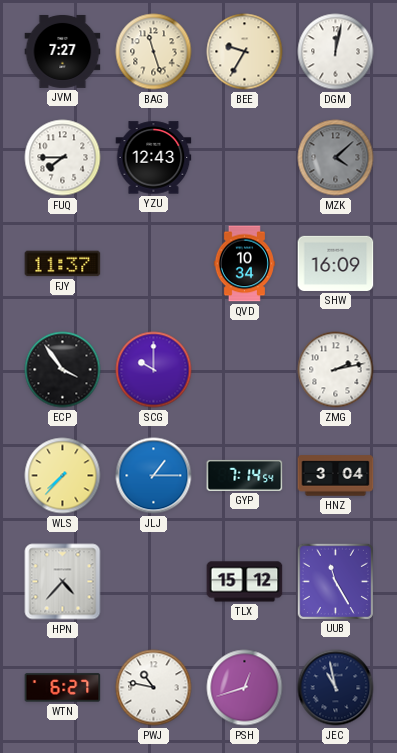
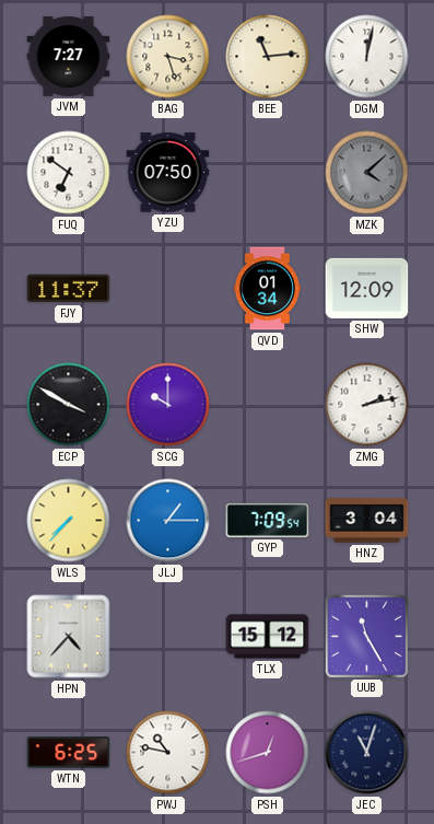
BAG: 11:27 -> 3:27 (168, 57)
BEE: 9:35 -> 11:14 (268, 57)
FUQ: 7:45 -> 6:51 (69, 173)
YZU: 12:43 -> 07:50 (168, 173)
QVD: 10:34 -> 01:34 (267, 289)
SHW: 16:09 -> 12:09 (367, 288)
ECP: 3:54 -> 3:50 (69, 405)
GYP: 7:14 -> 7:09 (268, 520)
WTN: 6:27 -> 6:25 (69, 753)
JEC: 10:58 -> 11:03 (367, 753)
